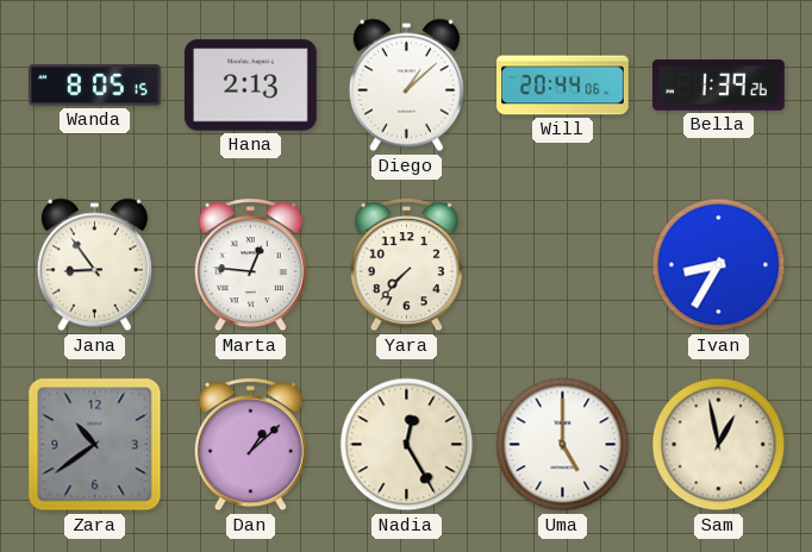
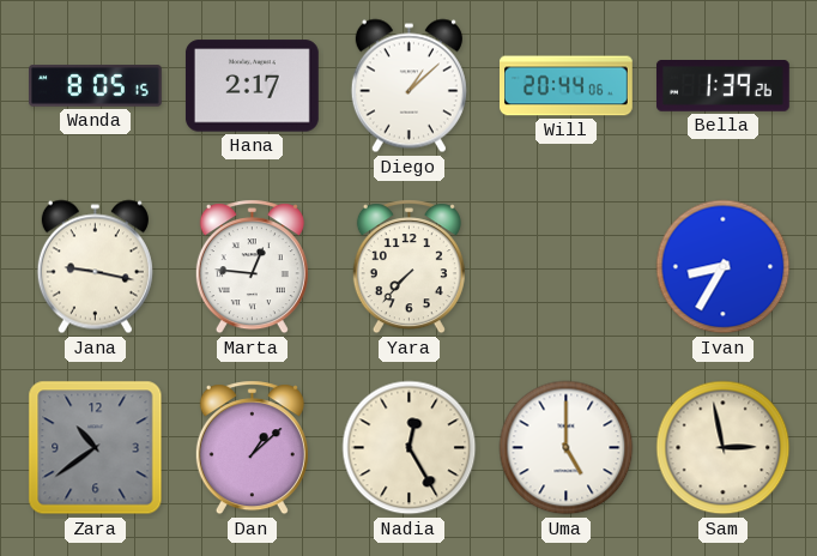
Hana: 2:13 -> 2:17 (252, 86)
Jana: 8:54 -> 9:17 (95, 267)
Sam: 12:58 -> 2:58 (724, 448)
